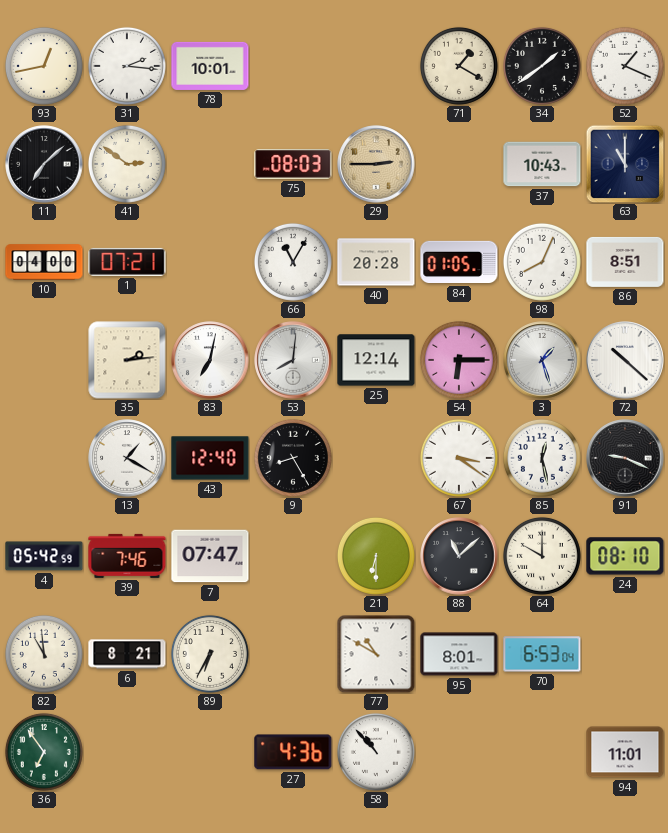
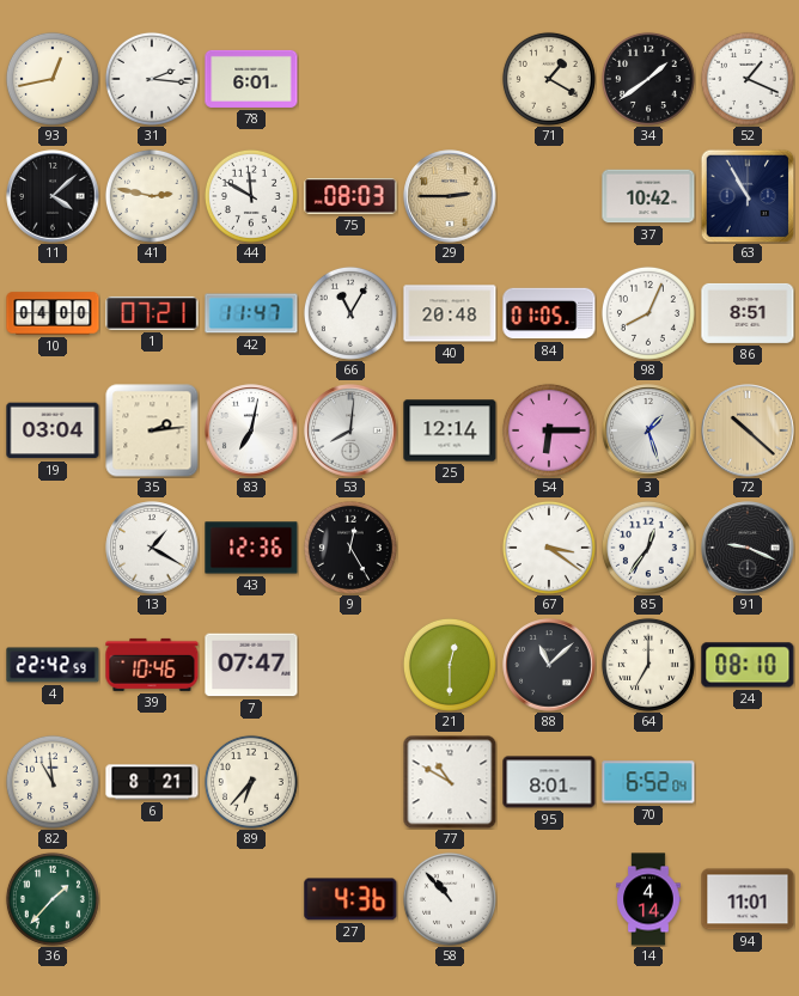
78: 10:01 -> 6:01 (251, 79)
11: 7:08 -> 4:08 (53, 196)
41: 2:51 -> 2:47 (152, 196)
44: none -> 11:50 (251, 196)
37: 10:43 -> 10:42 (648, 196)
63: 11:00 -> 10:55 (748, 196)
42: none -> 11:47 (251, 313)
40: 20:28 -> 20:48 (450, 313)
19: none -> 03:04 (53, 430)
72 dial: white -> champagne (748, 430)
43: 12:40 -> 12:36 (251, 548)
9: 8:25 -> 12:25 (350, 548)
85: 12:28 -> 12:36 (648, 548)
4: 05:42 -> 22:42 (53, 665)
39: 7:46 -> 10:46 (152, 665)
21: 6:30 -> 12:30 (450, 665)
64: 10:00 -> 7:00 (648, 665)
89: 6:35 -> 6:37 (251, 782)
70: 6:53 -> 6:52 (648, 782)
36: 6:54 -> 1:37 (53, 899)
14: none -> 4:14 (648, 899)
